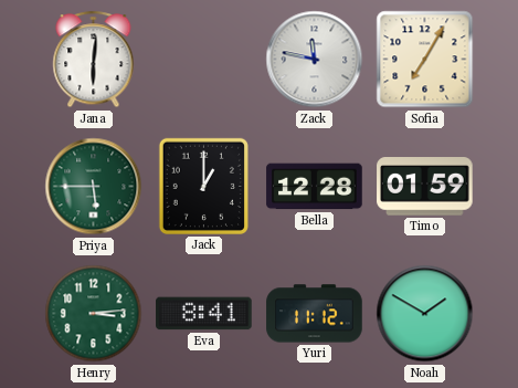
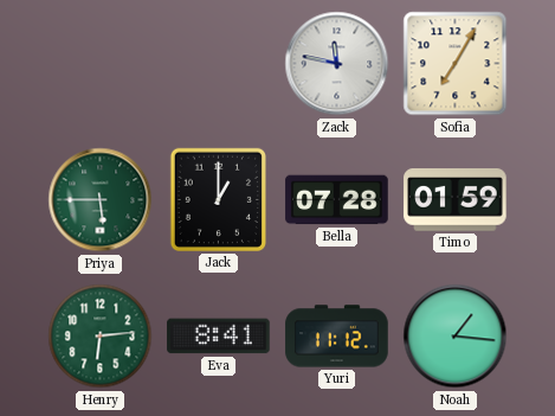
Jana: 6:01 -> none (94, 60)
Bella: 12:28 -> 07:28 (337, 200)
Henry: 3:14 -> 6:14 (101, 337)
Noah: 1:50 -> 1:16 (456, 337)
